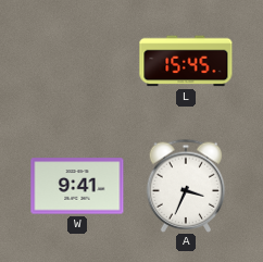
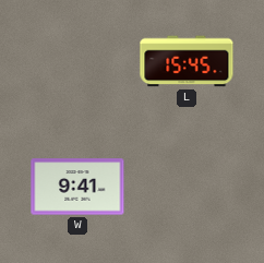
A: 3:34 -> none (186, 186)
